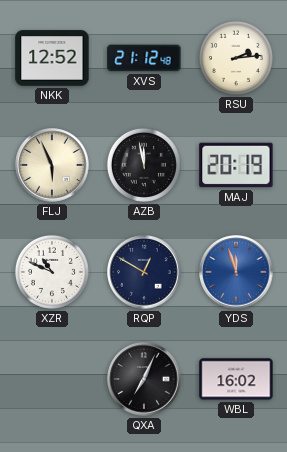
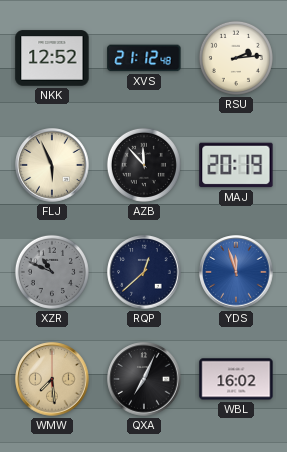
AZB: 11:58 -> 11:53 (144, 165)
XZR dial: white -> grey (52, 272)
RQP: 12:50 -> 12:38 (144, 272)
WMW: none -> 7:29 (52, 379)
